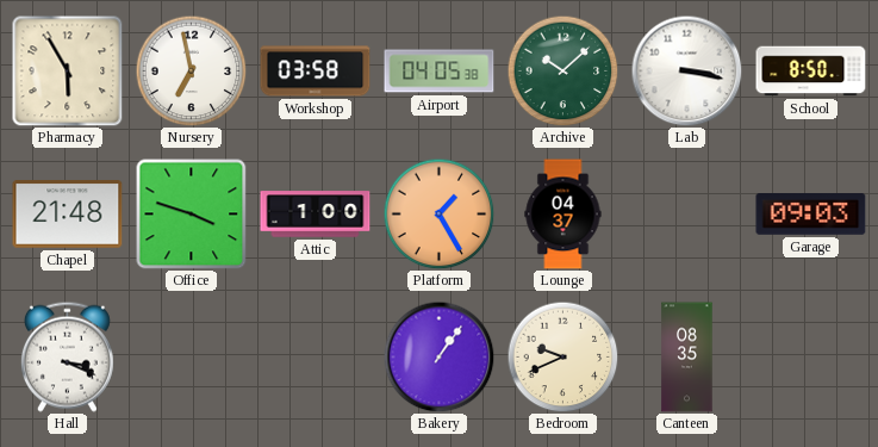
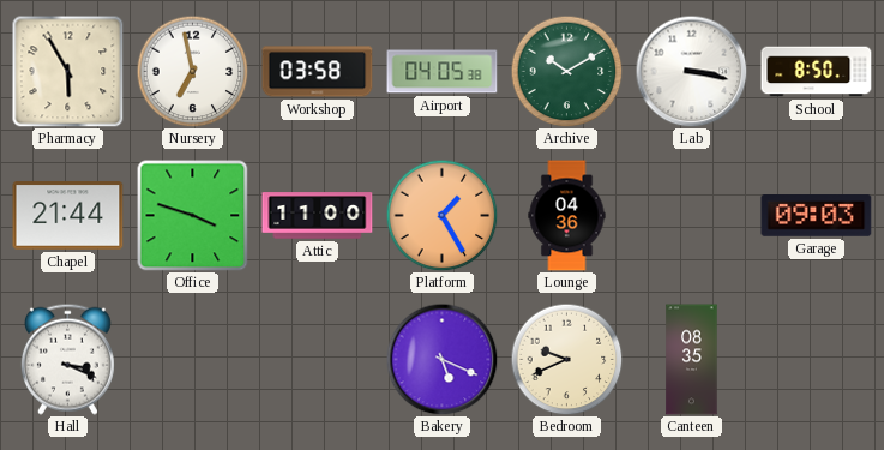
Archive: 10:08 -> 10:10 (566, 71)
Chapel: 21:48 -> 21:44 (68, 216)
Attic: 1:00 -> 11:00 (318, 216)
Lounge: 04:37 -> 04:36 (567, 216)
Bakery: 1:06 -> 5:19 (441, 359)
